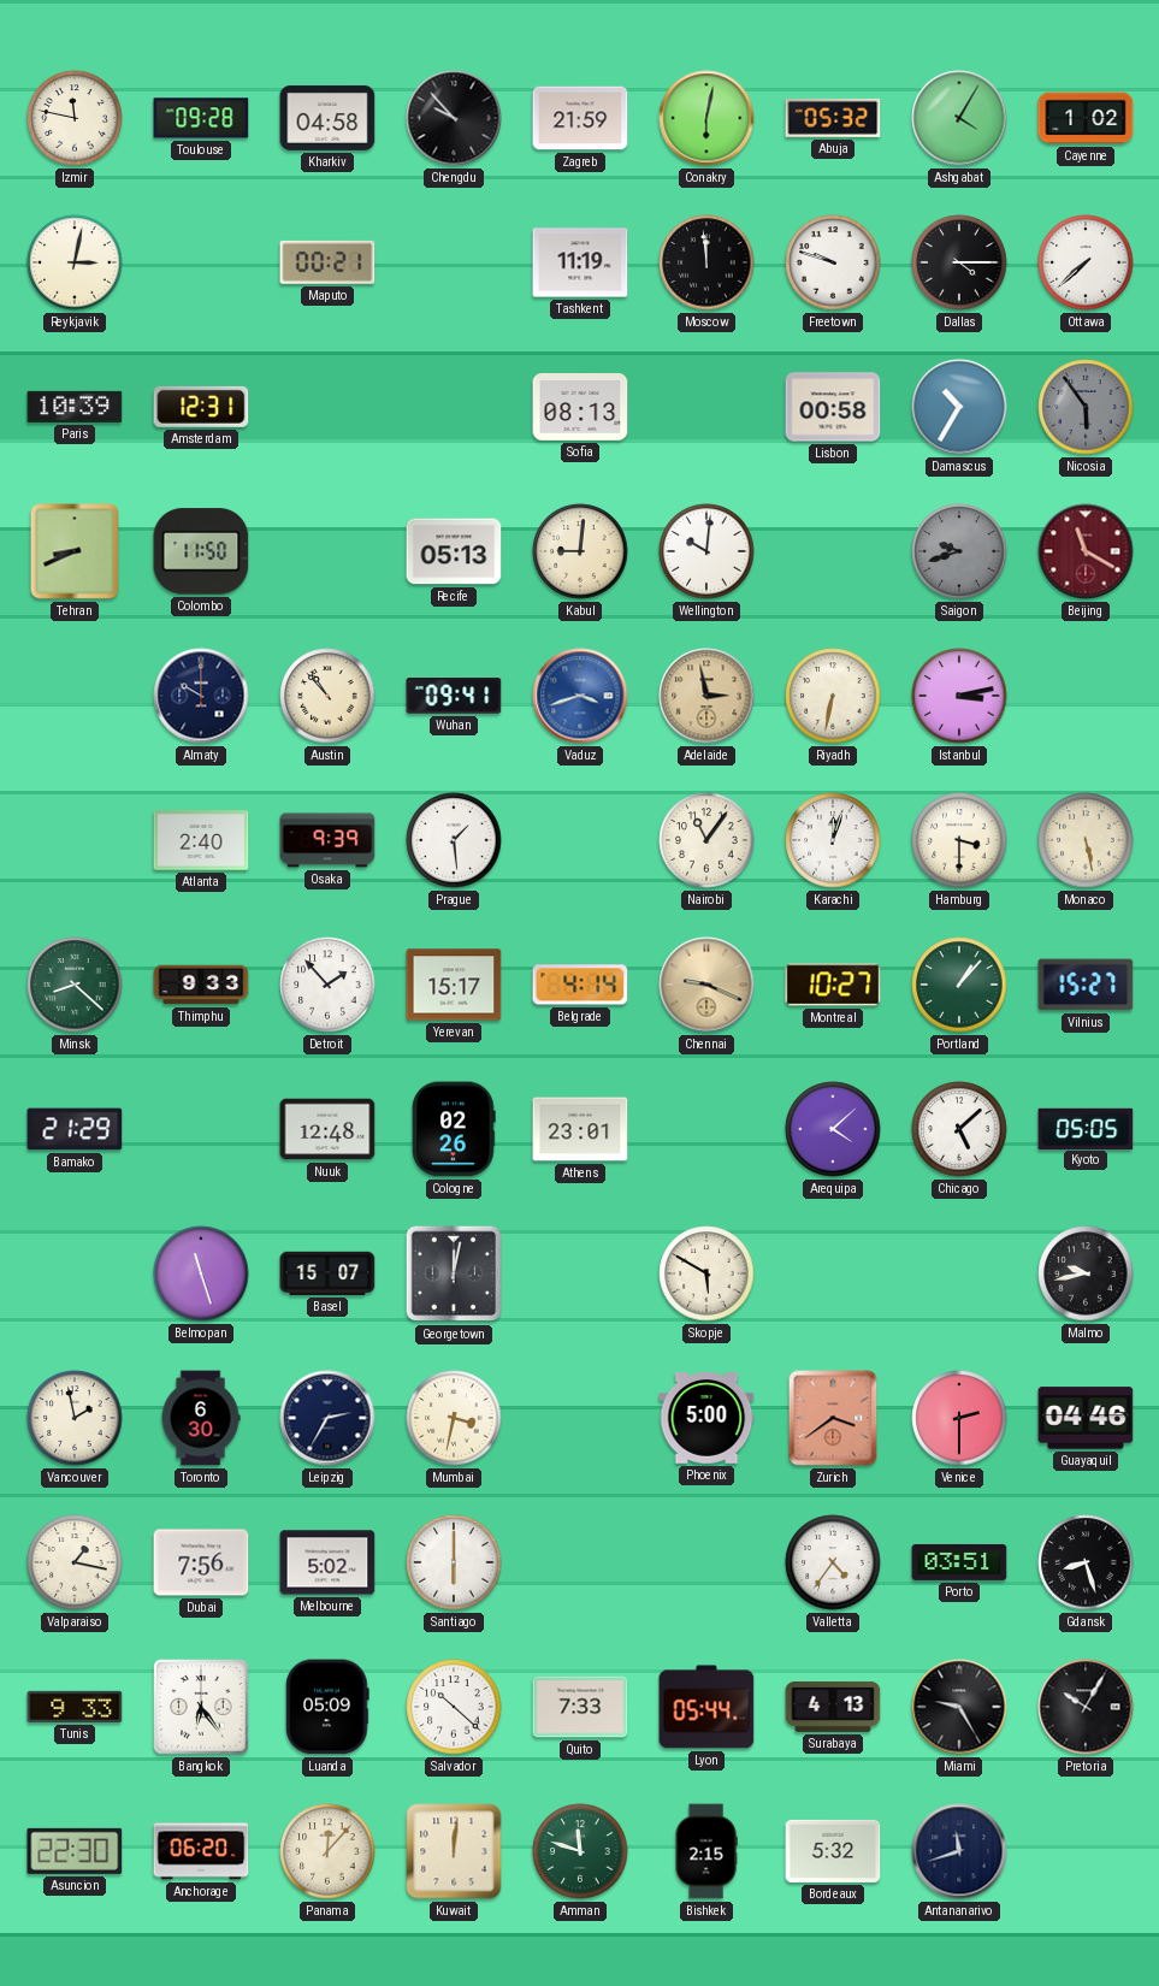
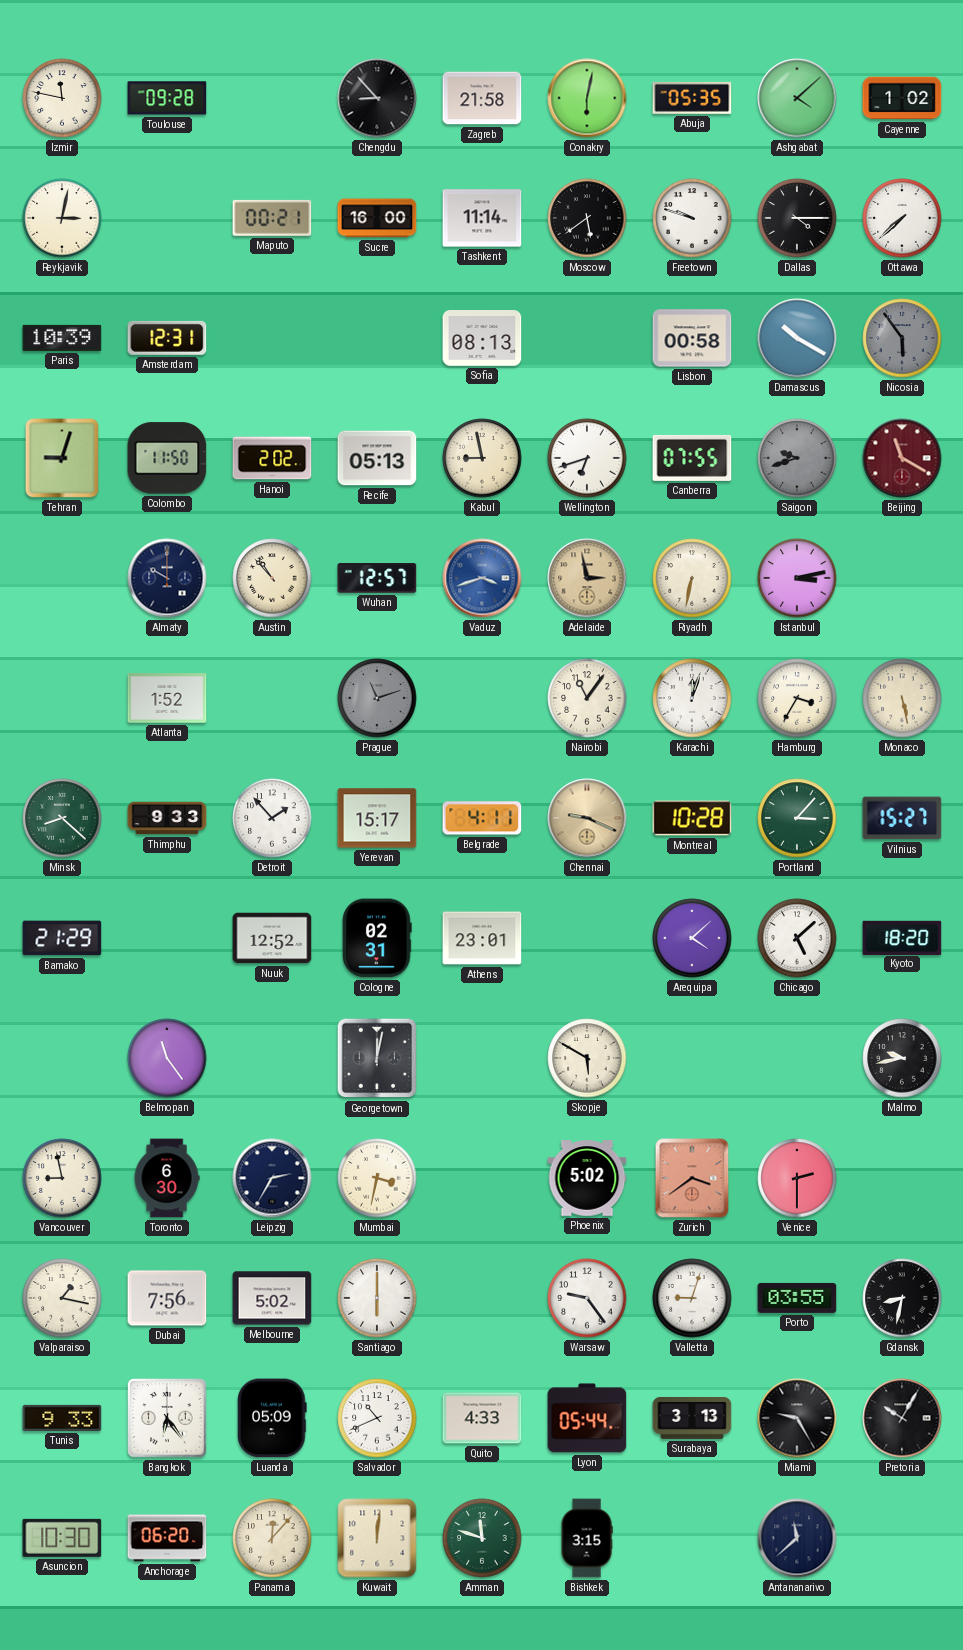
Kharkiv: 04:58 -> none (327, 118)
Chengdu: 9:53 -> 8:53 (377, 98)
Zagreb: 21:59 -> 21:58 (482, 98)
Abuja: 05:32 -> 05:35 (692, 98)
Ashgabat: 4:05 -> 4:08 (797, 98)
Sucre: none -> 16:00 (377, 218)
Tashkent: 11:19 -> 11:14 (482, 218)
Moscow: 11:59 -> 5:39 (587, 218)
Damascus: 10:35 -> 10:20 (797, 338)
Tehran: 8:41 -> 9:03 (62, 458)
Hanoi: none -> 2:02 (272, 458)
Kabul: 9:01 -> 8:58 (482, 458)
Wellington: 10:01 -> 6:42 (587, 458)
Canberra: none -> 07:55 (692, 458)
Wuhan: 09:41 -> 12:57 (377, 578)
Atlanta: 2:40 -> 1:52 (167, 698)
Osaka: 9:39 -> none (327, 840)
Prague: 1:29 -> 11:12 (377, 698)
Prague dial: white -> grey (377, 698)
Hamburg: 3:30 -> 3:35 (797, 698)
Belgrade: 4:14 -> 4:11 (482, 818)
Montreal: 10:27 -> 10:28 (692, 818)
Portland: 1:07 -> 3:07 (797, 818)
Nuuk: 12:48 -> 12:52 (272, 938)
Cologne: 02:26 -> 02:31 (377, 938)
Kyoto: 05:05 -> 18:20 (902, 937)
Belmopan: 11:27 -> 11:24 (167, 1058)
Basel: 15:07 -> none (327, 1273)
Vancouver: 1:58 -> 8:58 (62, 1178)
Phoenix: 5:00 -> 5:02 (587, 1178)
Guayaquil: 04:46 -> none (1086, 1418)
Warsaw: none -> 9:24 (587, 1298)
Valletta: 4:36 -> 9:03 (692, 1298)
Porto: 03:51 -> 03:55 (797, 1298)
Gdansk: 8:27 -> 8:32 (902, 1298)
Salvador: 10:22 -> 10:41 (377, 1418)
Quito: 7:33 -> 4:33 (482, 1418)
Surabaya: 4:13 -> 3:13 (692, 1418)
Asuncion: 22:30 -> 10:30 (62, 1538)
Bishkek: 2:15 -> 3:15 (587, 1538)
Bordeaux: 5:32 -> none (833, 1851)
Antananarivo: 11:42 -> 11:38 (797, 1538)
